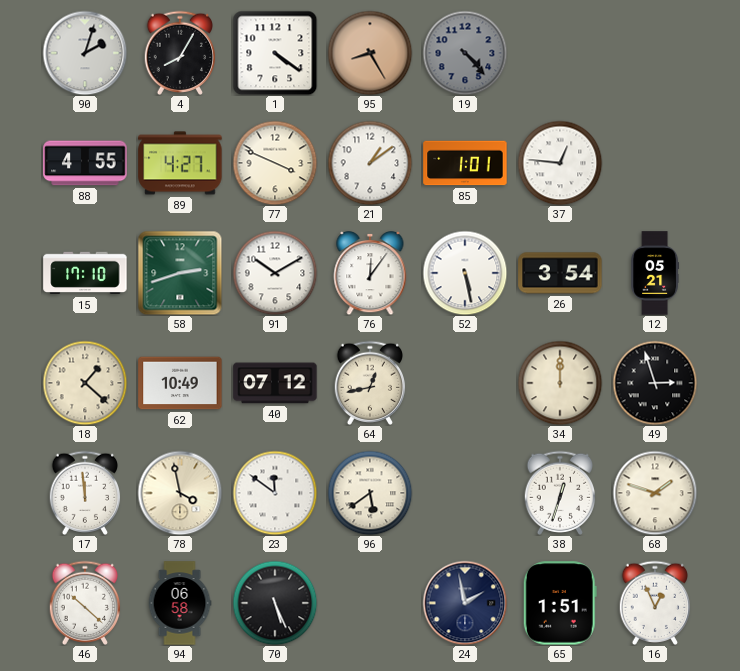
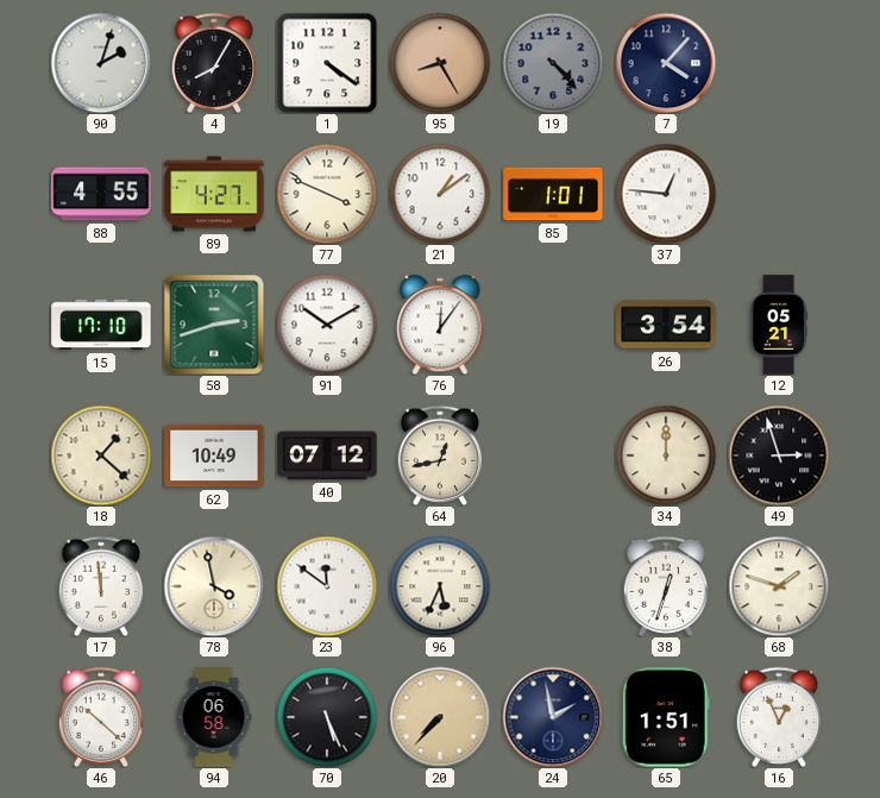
7: none -> 4:07 (666, 63)
52: 5:28 -> none (465, 273)
96: 5:39 -> 5:34 (440, 586)
20: none -> 7:37 (440, 717)
